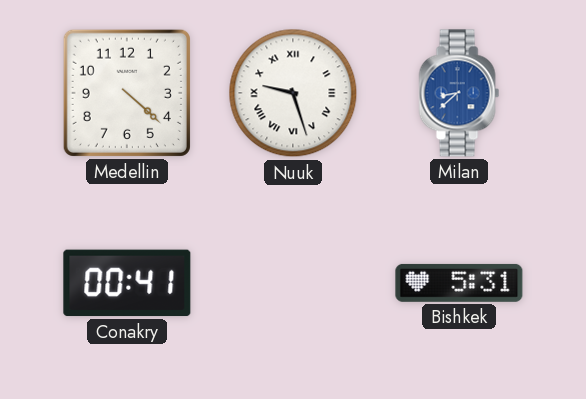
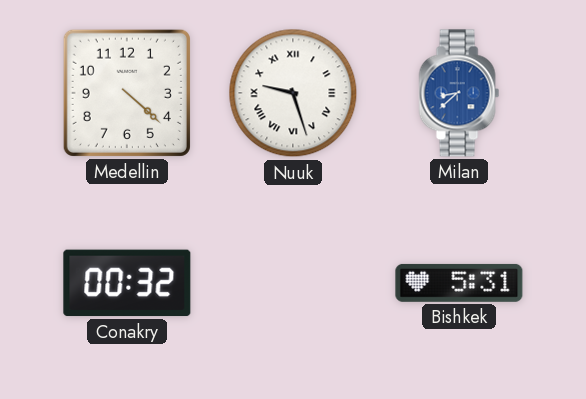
Conakry: 00:41 -> 00:32 (127, 283)
